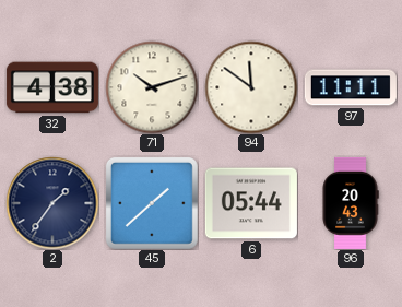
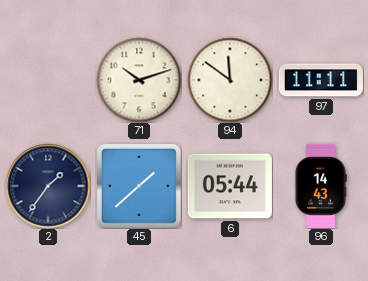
32: 4:38 -> none (52, 87)
96: 20:43 -> 14:43 (321, 186)
